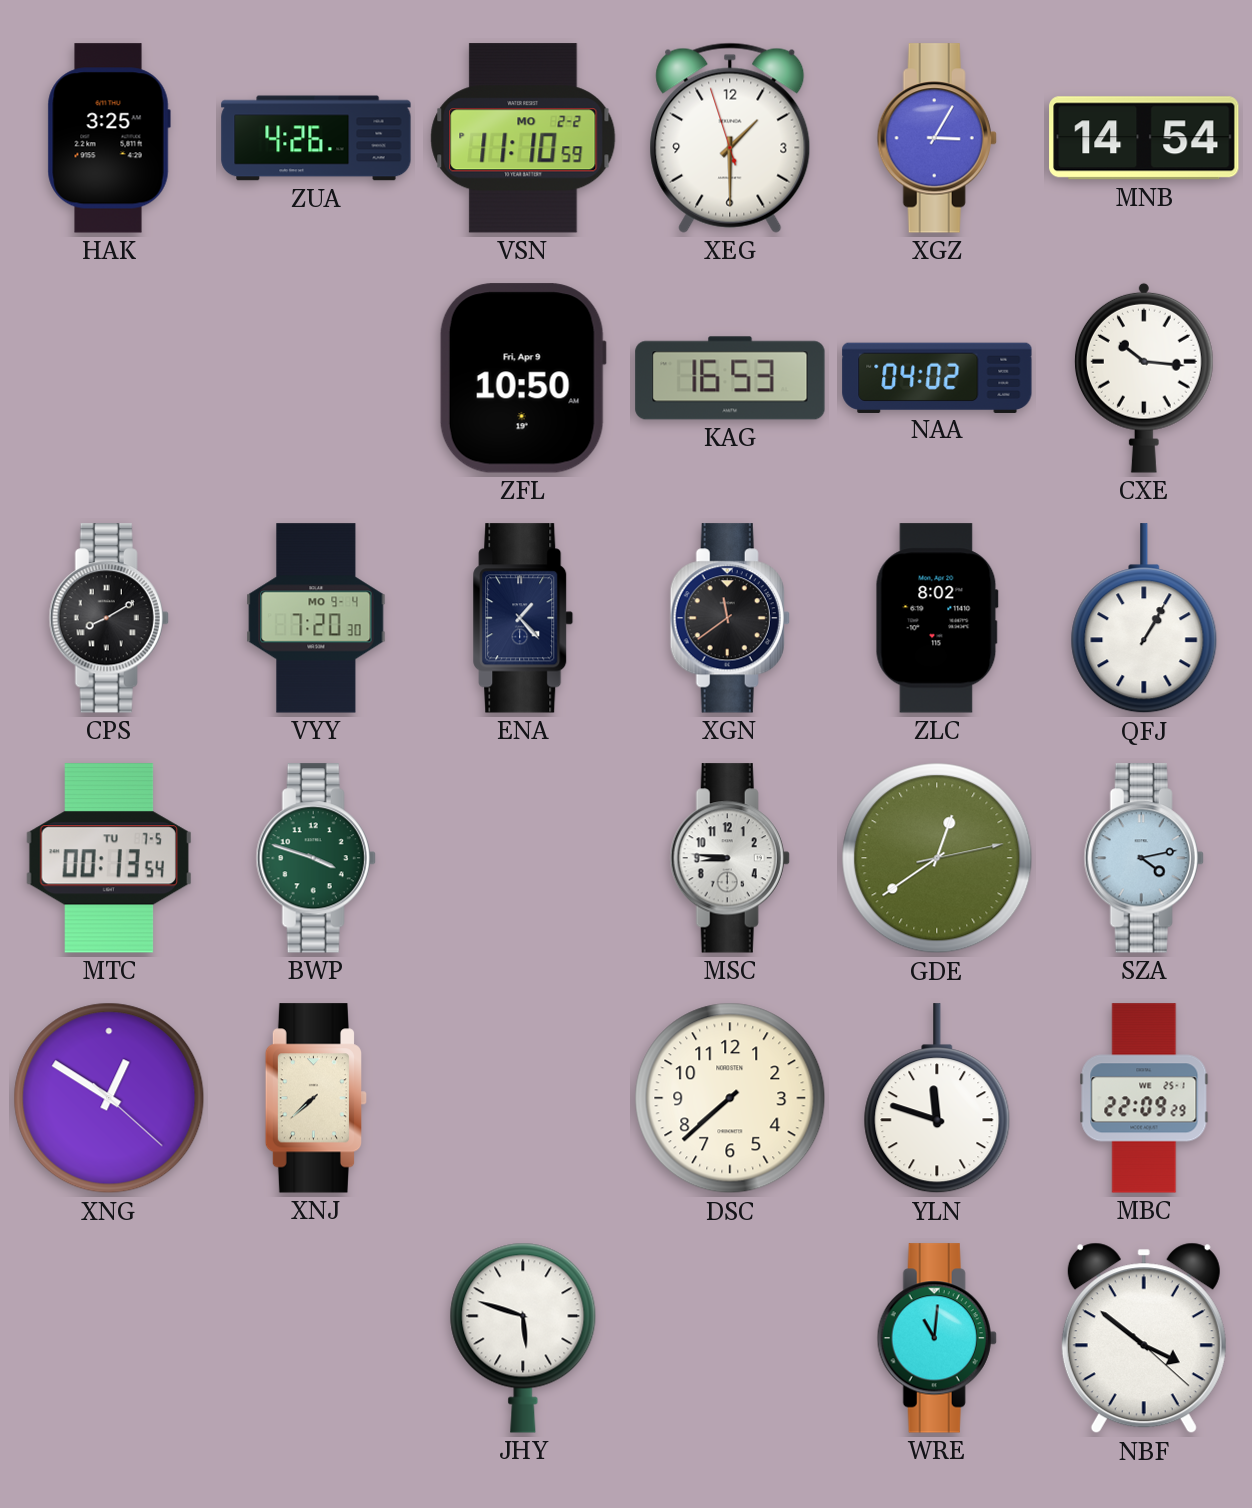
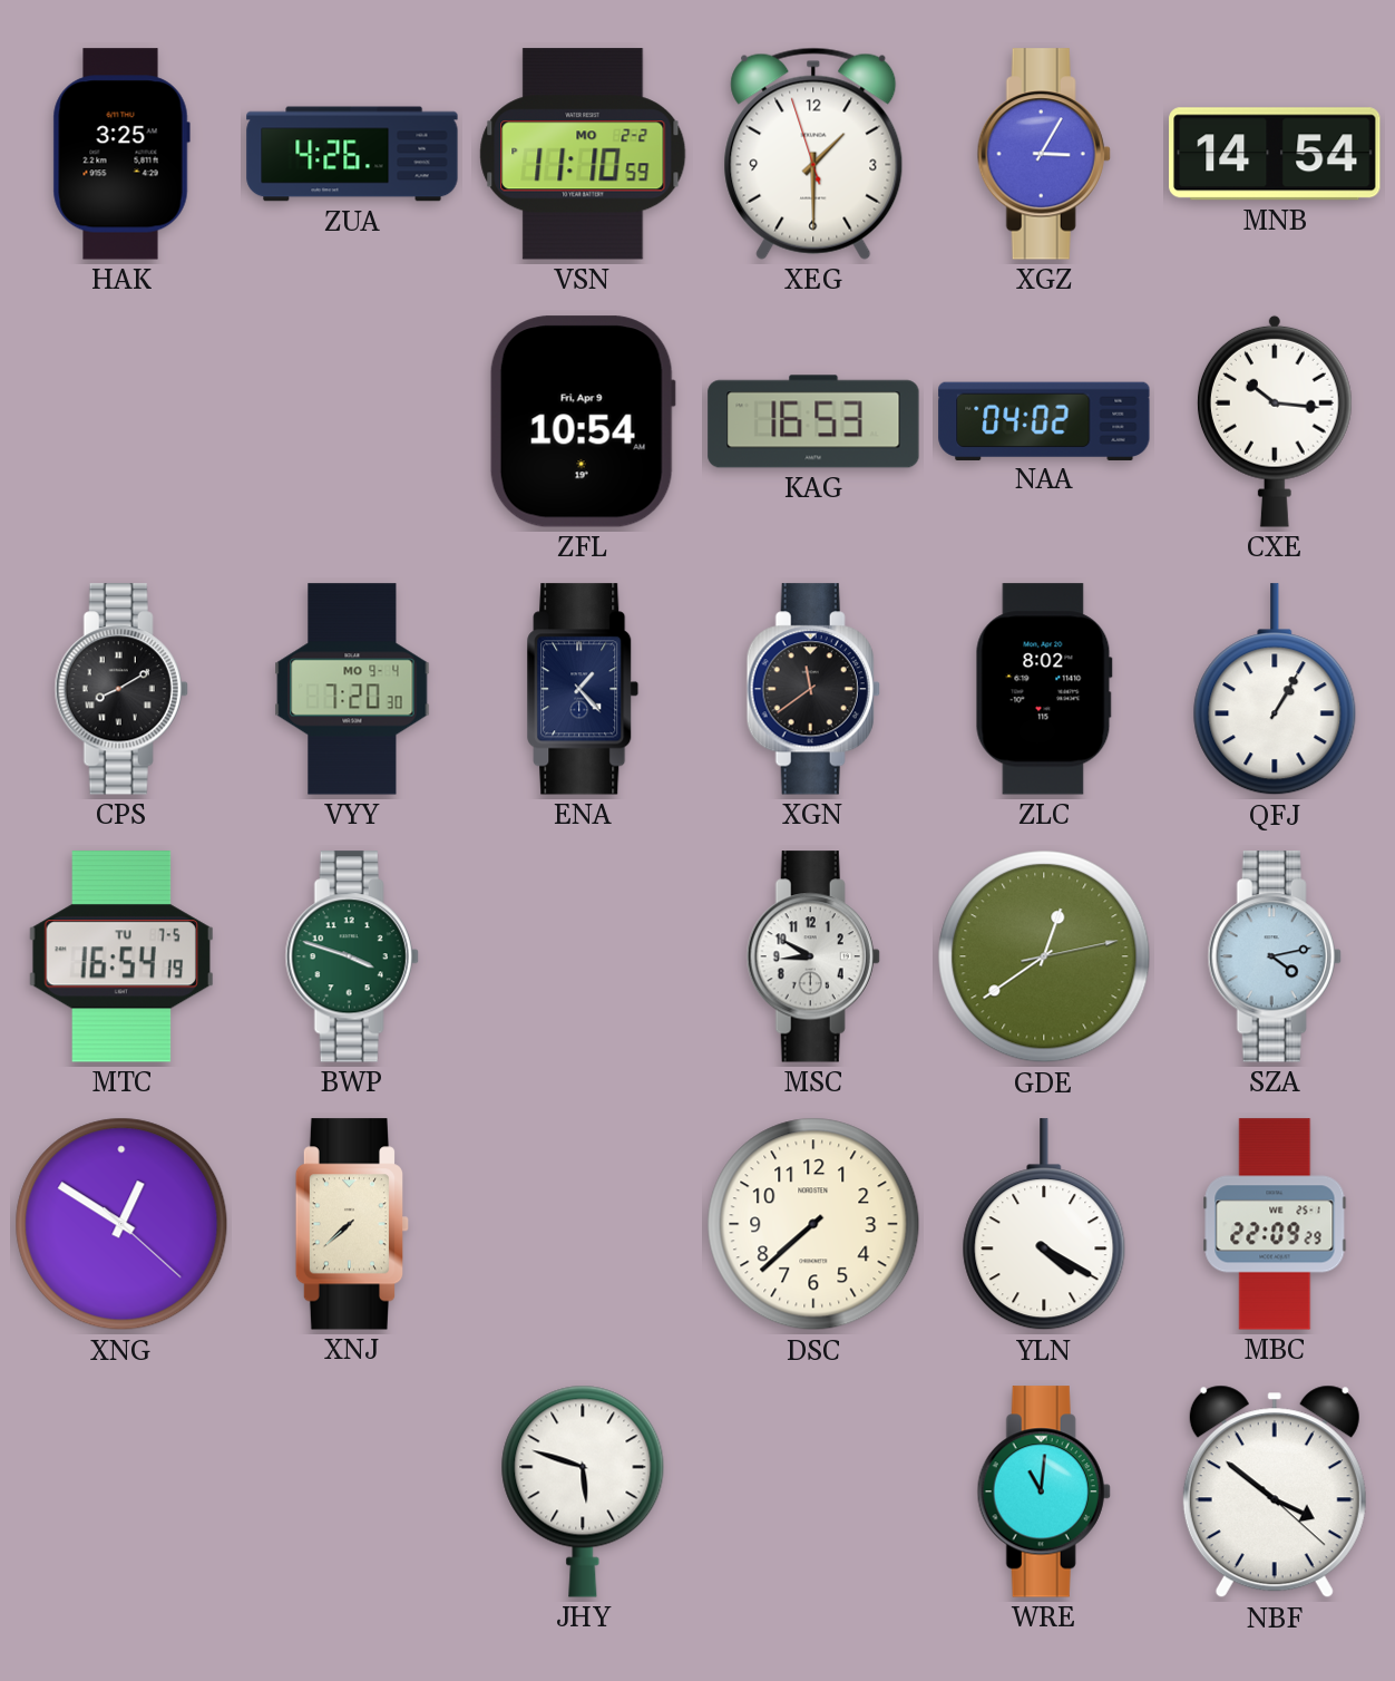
ZFL: 10:50 -> 10:54 (583, 421)
MTC: 00:13 -> 16:54 (121, 956)
MSC: 8:46 -> 8:50 (813, 956)
YLN: 11:48 -> 4:20 (1044, 1225)
